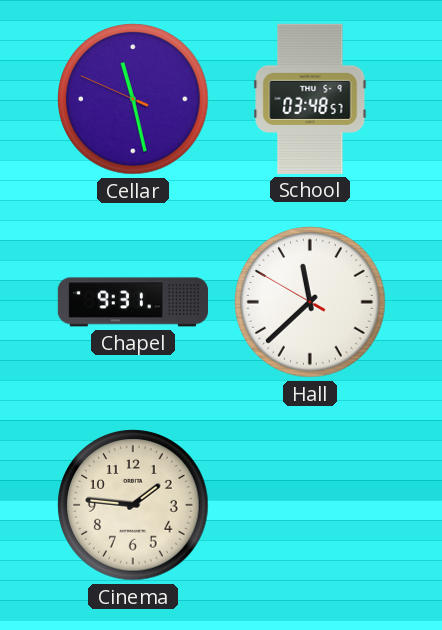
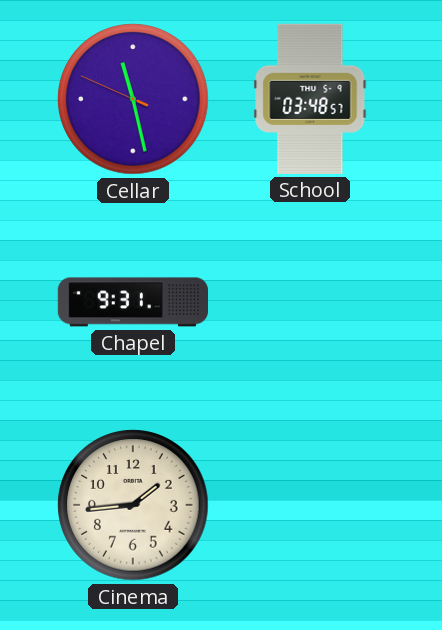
Hall: 11:37 -> none (310, 302)
Cinema: 1:46 -> 1:44 (133, 505)
